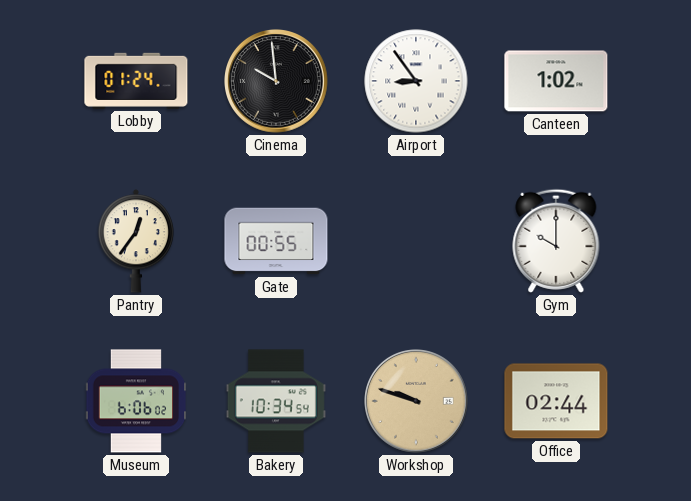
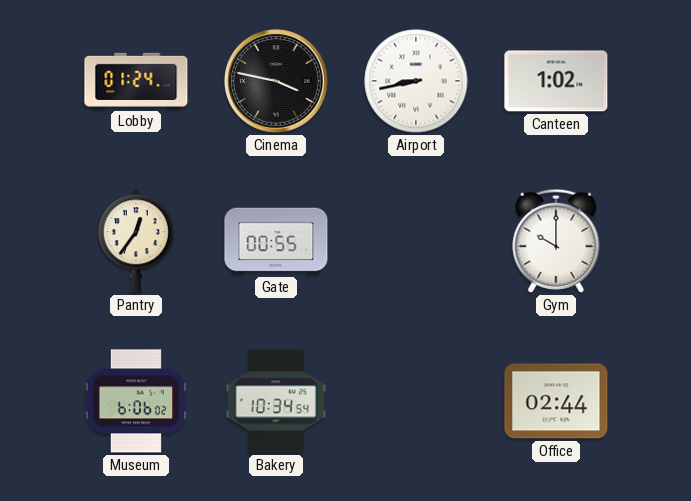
Cinema: 9:59 -> 3:47 (277, 82)
Airport: 8:54 -> 8:43 (416, 81)
Workshop: 9:48 -> none (417, 402)
